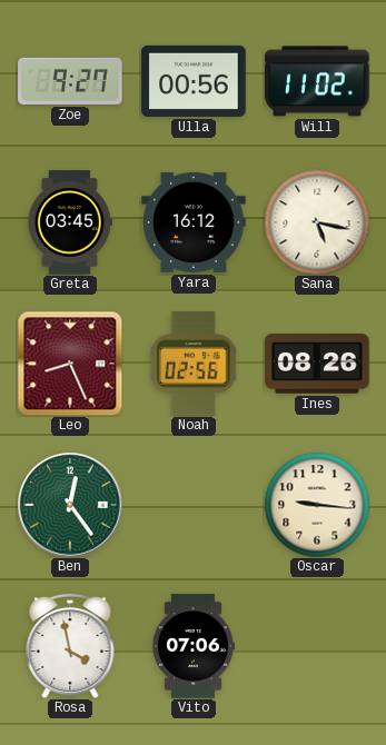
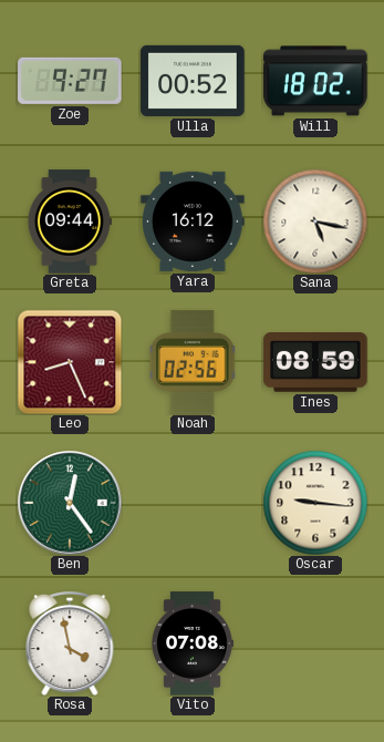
Ulla: 00:56 -> 00:52 (193, 81)
Will: 11:02 -> 18:02 (315, 81)
Greta: 03:45 -> 09:44 (70, 221)
Ines: 08:26 -> 08:59 (315, 363)
Vito: 07:06 -> 07:08 (193, 643)
